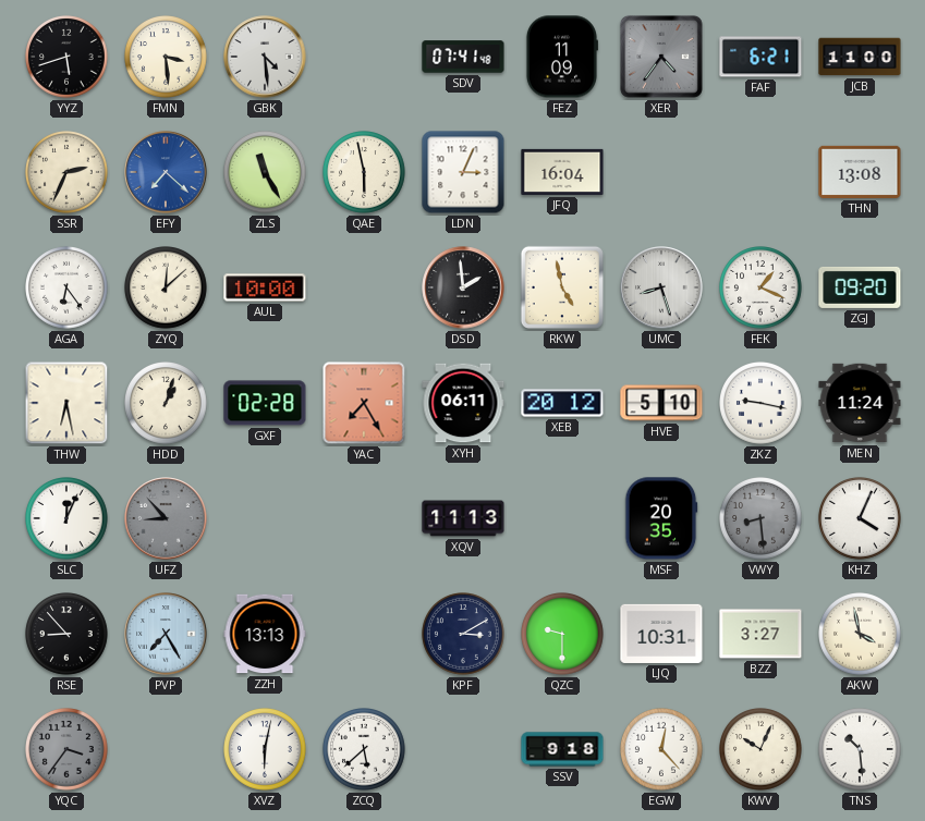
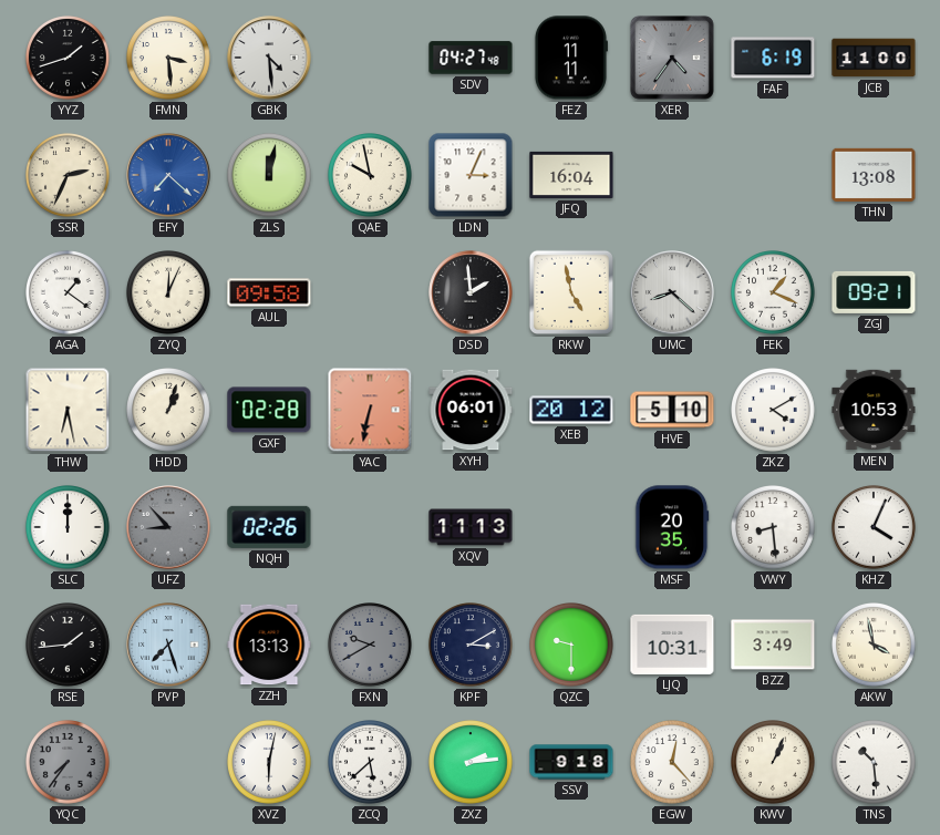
YYZ: 5:42 -> 1:42 (69, 59)
SDV: 07:41 -> 04:27 (471, 58)
FEZ: 11:09 -> 11:11 (570, 58)
FAF: 6:21 -> 6:19 (773, 58)
ZLS: 11:25 -> 12:02 (270, 176)
QAE: 5:58 -> 9:58 (371, 176)
AGA: 6:24 -> 1:21 (69, 293)
ZYQ: 12:08 -> 12:04 (169, 293)
AUL: 10:00 -> 09:58 (269, 292)
UMC: 8:27 -> 8:22 (672, 292)
ZGJ: 09:20 -> 09:21 (874, 292)
YAC: 7:25 -> 6:32 (370, 410)
XYH: 06:11 -> 06:01 (471, 410)
ZKZ: 9:17 -> 4:10 (774, 411)
MEN: 11:24 -> 10:53 (874, 410)
SLC: 12:04 -> 12:00 (69, 528)
NQH: none -> 02:26 (269, 527)
VWY dial: grey -> white (774, 528)
RSE: 8:53 -> 1:44 (69, 646)
PVP: 7:25 -> 7:27 (168, 645)
FXN: none -> 9:40 (371, 646)
BZZ: 3:27 -> 3:49 (773, 645)
YQC: 3:36 -> 7:36 (69, 763)
ZXZ: none -> 2:14 (472, 763)
KWV: 10:04 -> 1:04 (774, 763)
